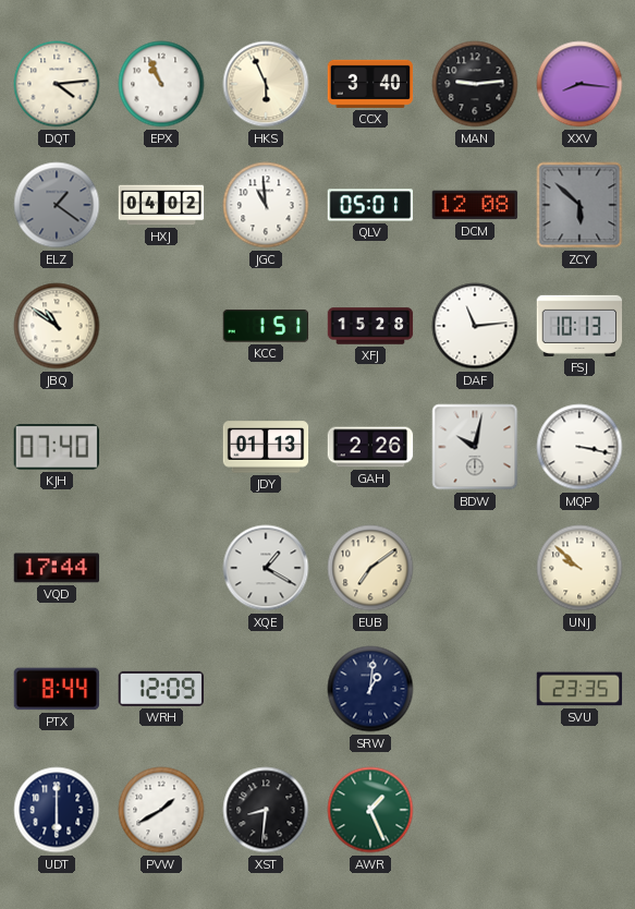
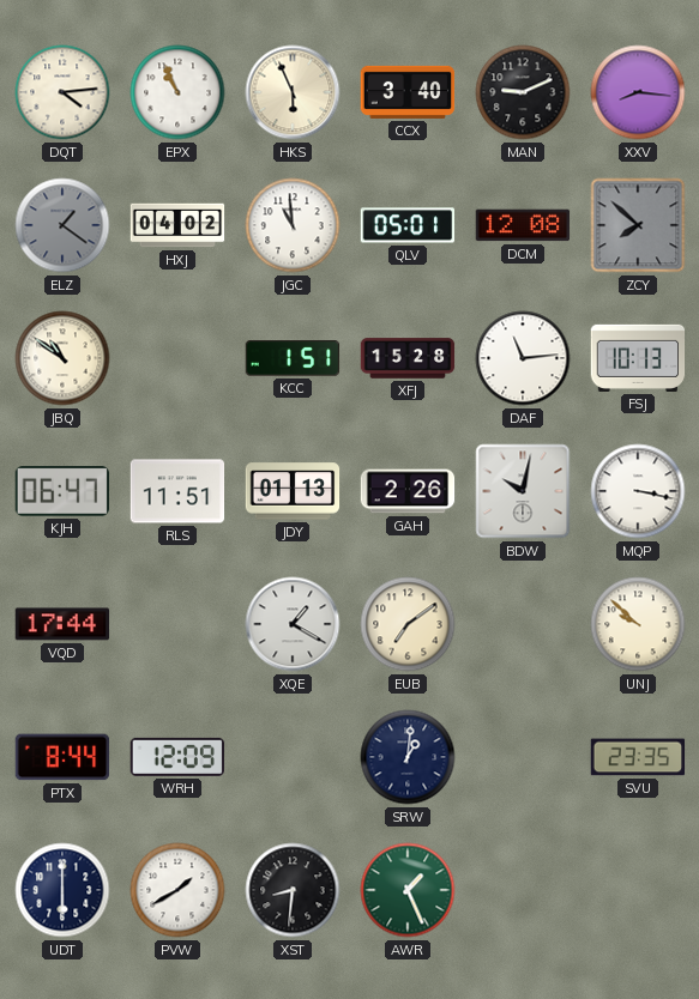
MAN: 9:14 -> 9:11 (523, 92)
ZCY: 5:52 -> 7:52 (638, 225)
KJH: 07:40 -> 06:47 (61, 492)
RLS: none -> 11:51 (177, 491)
